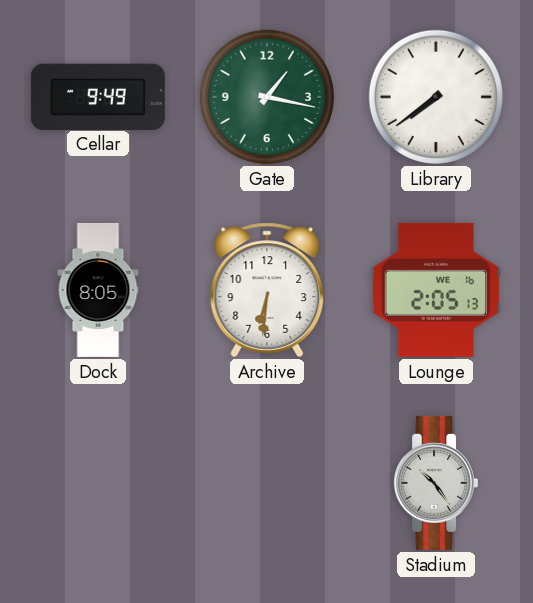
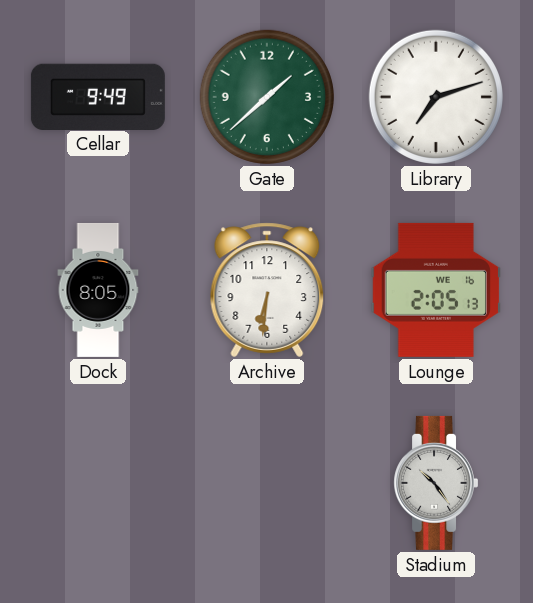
Gate: 1:17 -> 1:38 (267, 97)
Library: 7:39 -> 7:12 (436, 97)
